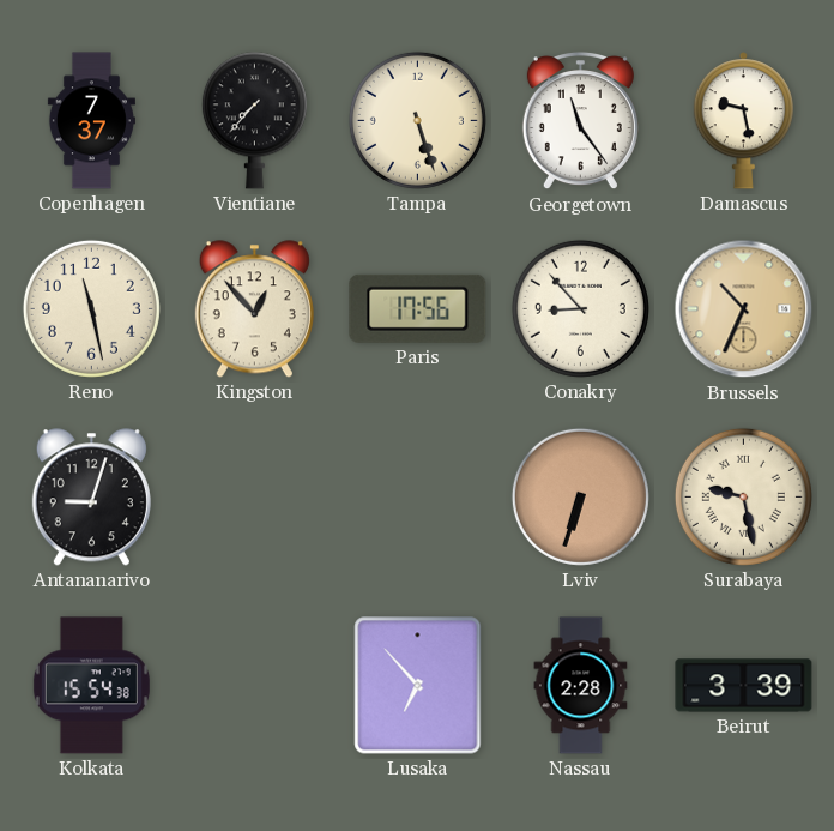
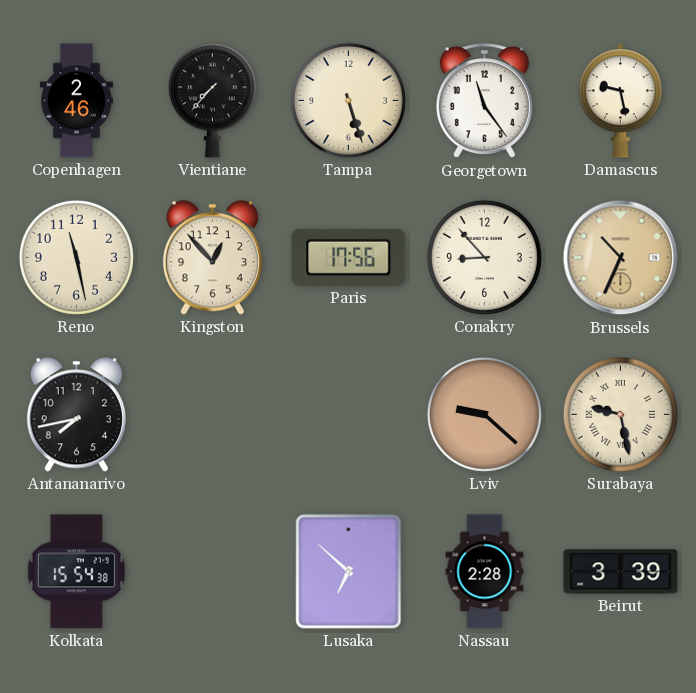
Copenhagen: 7:37 -> 2:46 (76, 101)
Antananarivo: 9:03 -> 7:43 (76, 415)
Lviv: 6:33 -> 9:22 (484, 414)
Lusaka: 6:53 -> 6:52 (349, 572)
